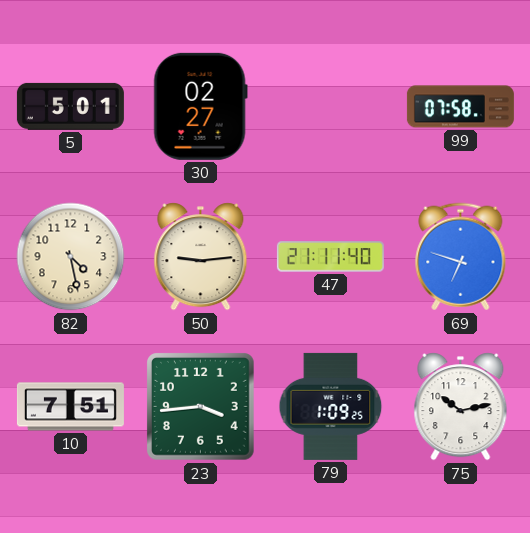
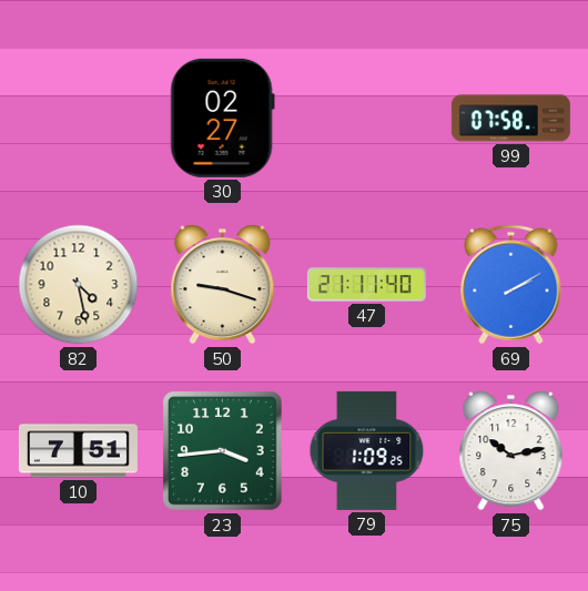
5: 5:01 -> none (70, 106)
50: 9:14 -> 9:18 (223, 285)
69: 6:48 -> 2:10 (511, 285)
